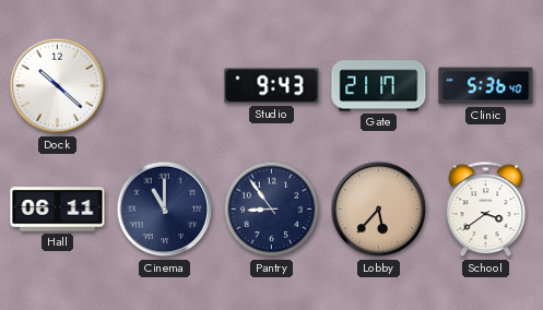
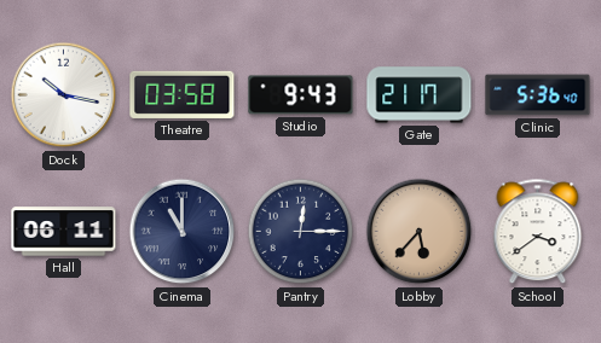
Dock: 10:22 -> 10:17 (64, 95)
Theatre: none -> 03:58 (183, 94)
Pantry: 8:54 -> 12:15 (301, 232)
